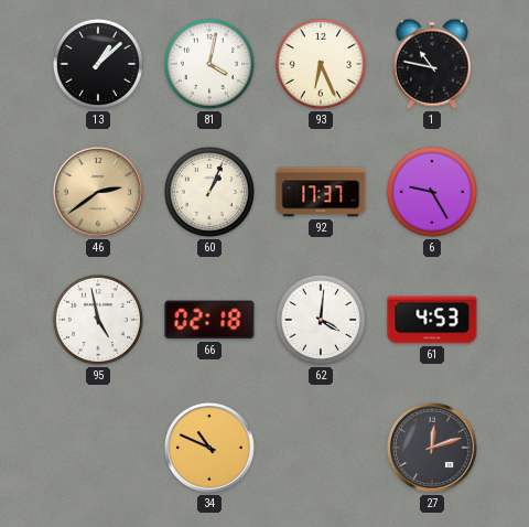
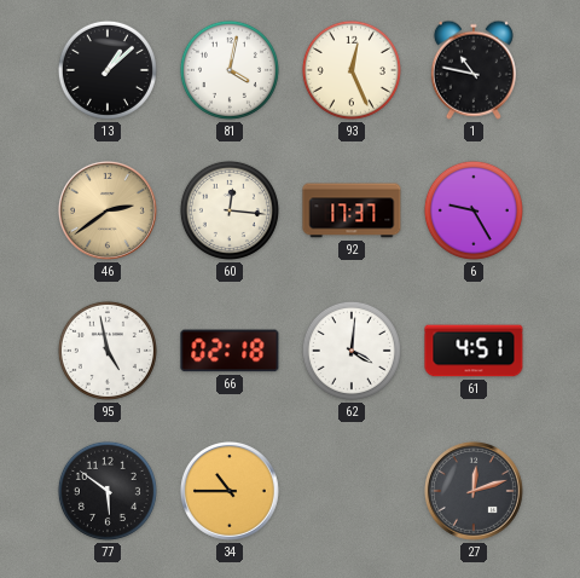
93: 6:26 -> 12:26 (352, 70)
60: 1:04 -> 12:16 (230, 210)
61: 4:53 -> 4:51 (474, 351)
77: none -> 5:51 (108, 491)
34: 10:49 -> 10:45 (230, 491)
